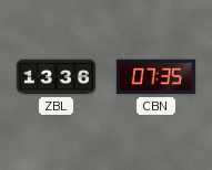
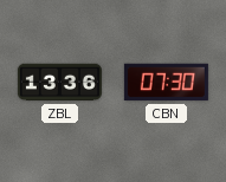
CBN: 07:35 -> 07:30 (166, 83)
